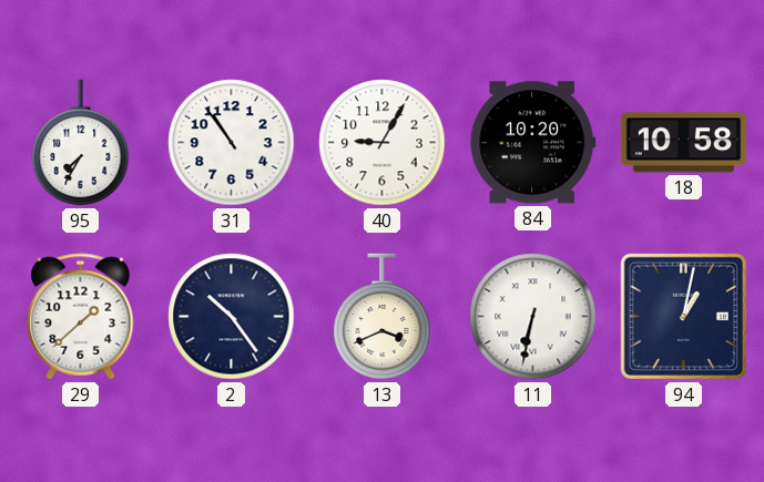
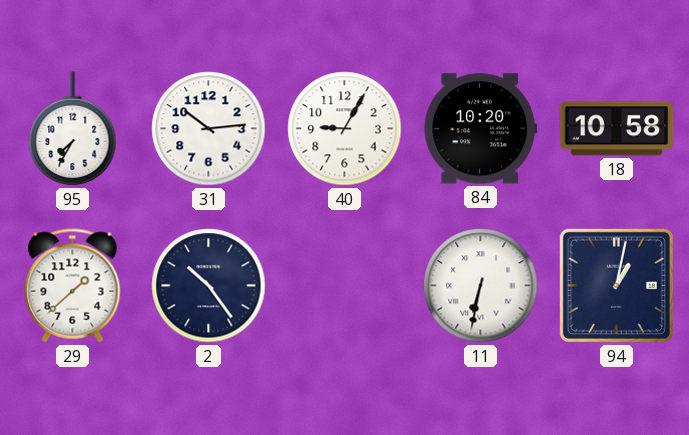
31: 10:54 -> 10:14 (209, 129)
13: 3:41 -> none (383, 317)
